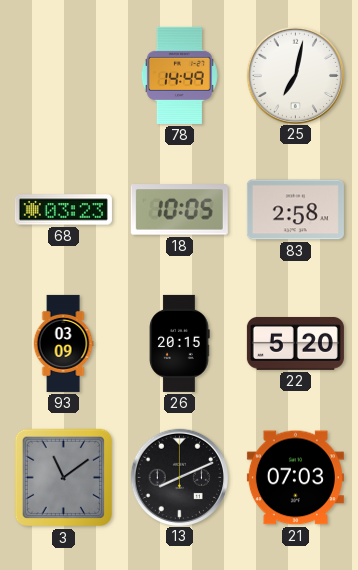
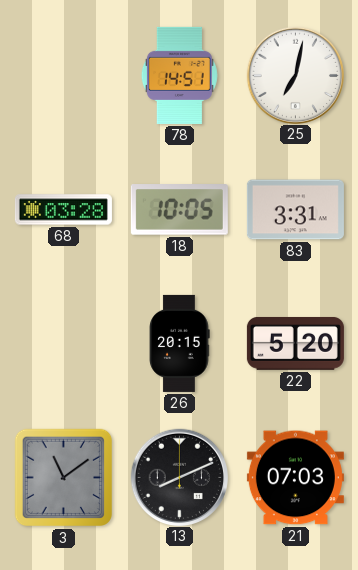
78: 14:49 -> 14:51 (179, 75)
68: 03:23 -> 03:28 (63, 210)
83: 2:58 -> 3:31 (295, 210)
93: 03:09 -> none (63, 343)
